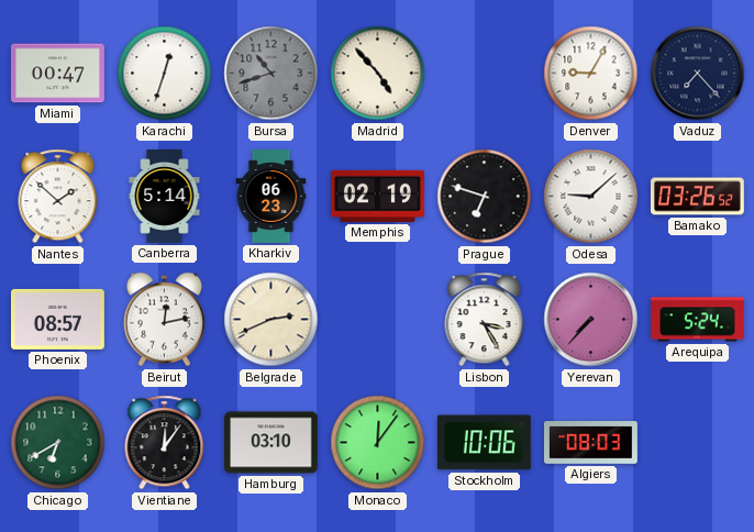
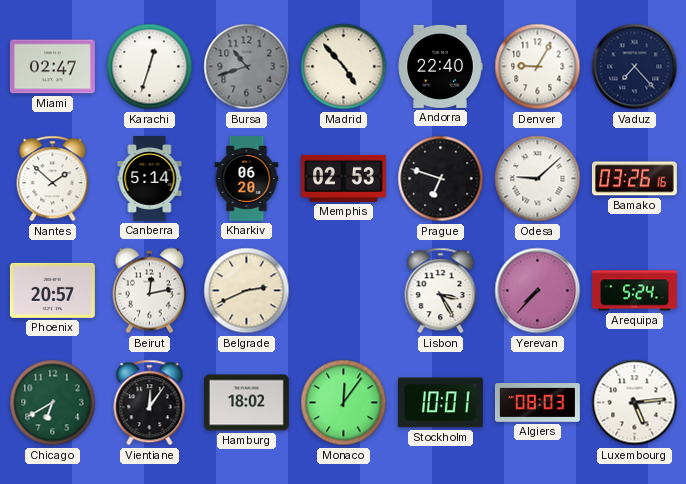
Miami: 00:47 -> 02:47 (52, 67)
Andorra: none -> 22:40 (440, 66)
Kharkiv: 06:23 -> 06:20 (247, 179)
Memphis: 02:19 -> 02:53 (344, 178)
Bamako: 03:26:52 -> 03:26:16 (634, 179)
Phoenix: 08:57 -> 20:57 (52, 290)
Hamburg: 03:10 -> 18:02 (246, 403)
Stockholm: 10:06 -> 10:01 (440, 403)
Luxembourg: none -> 5:14 (635, 403)
